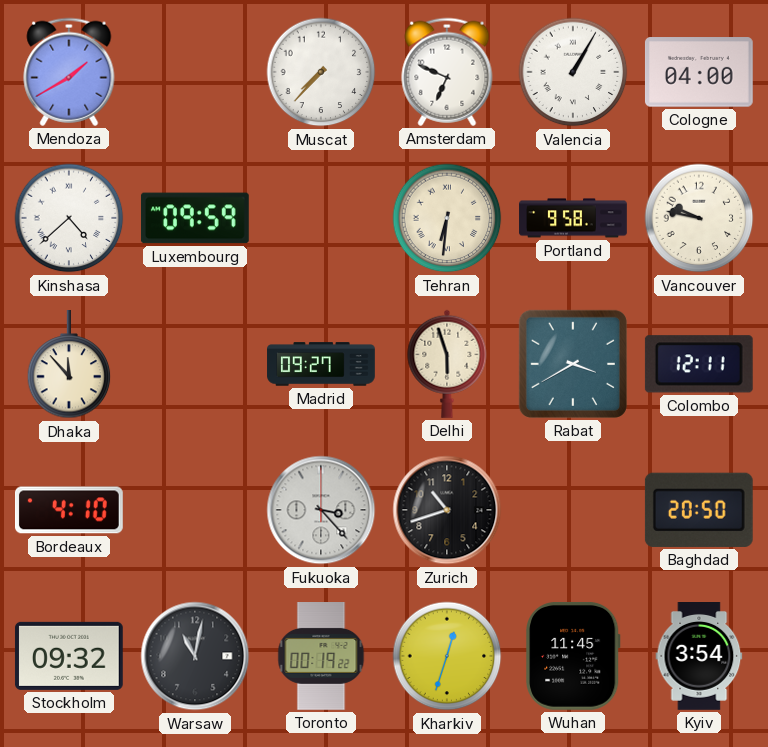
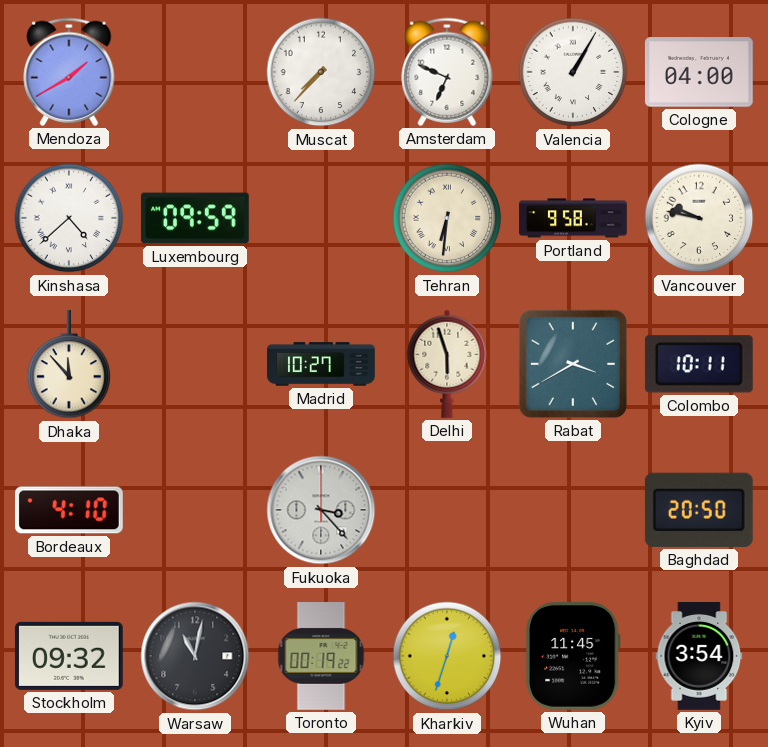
Madrid: 09:27 -> 10:27 (321, 364)
Colombo: 12:11 -> 10:11 (699, 364)
Zurich: 10:42 -> none (447, 510)
